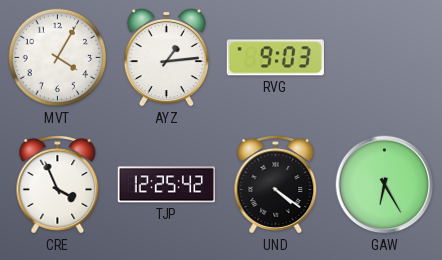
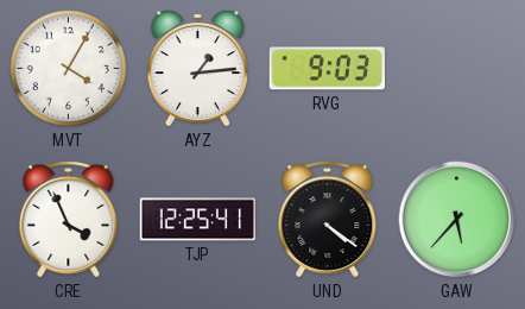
TJP: 12:25:42 -> 12:25:41 (197, 220)
GAW: 6:25 -> 5:37 (457, 220)
